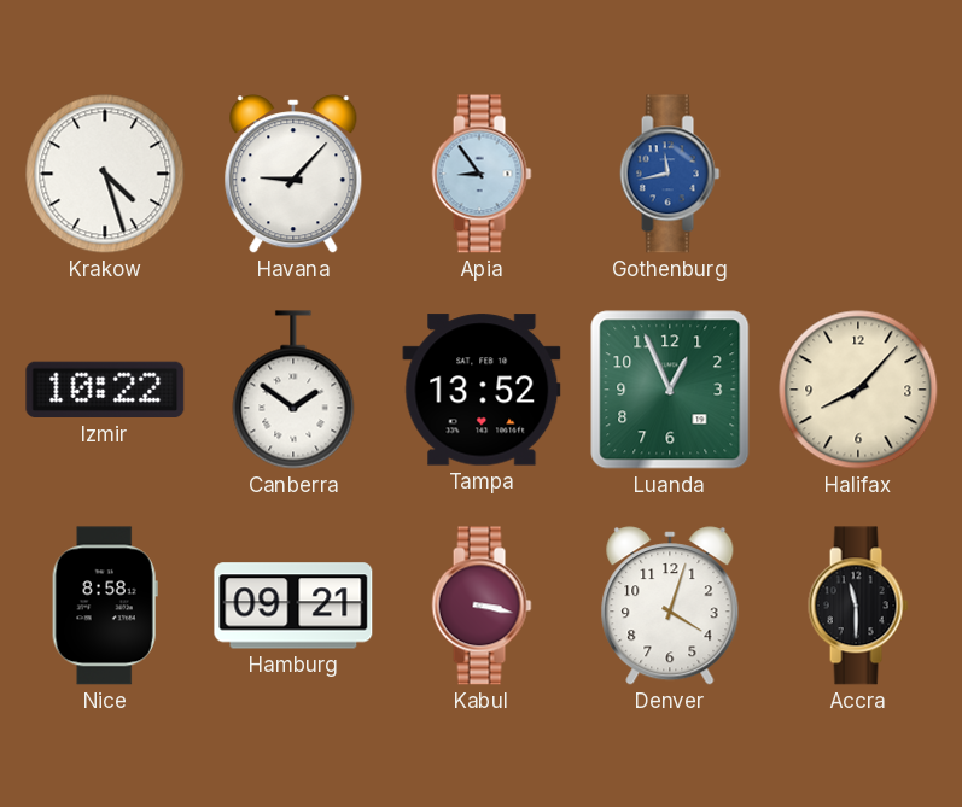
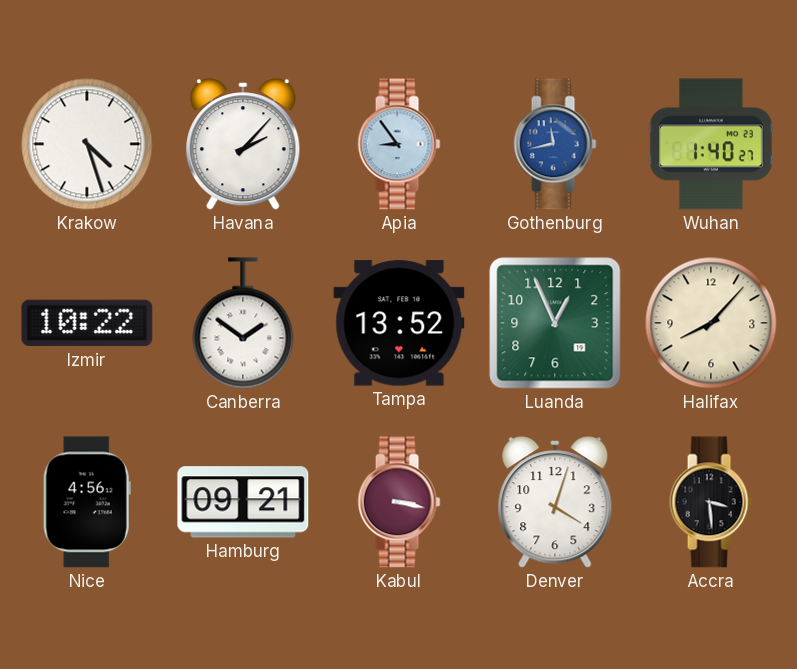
Havana: 9:07 -> 2:07 (243, 144)
Wuhan: none -> 1:40 (711, 144)
Nice: 8:58 -> 4:56 (87, 502)
Accra: 11:30 -> 3:29 (711, 502)
